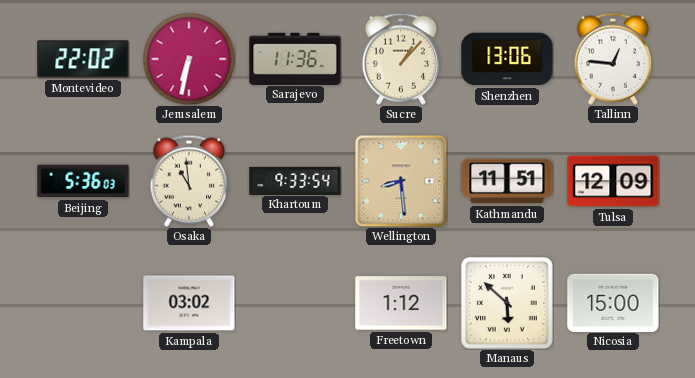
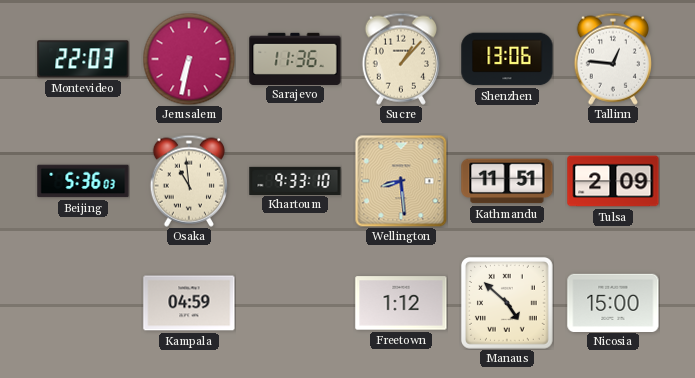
Montevideo: 22:02 -> 22:03 (83, 59)
Khartoum: 9:33:54 -> 9:33:10 (295, 180)
Tulsa: 12:09 -> 2:09 (613, 181)
Kampala: 03:02 -> 04:59 (189, 303)
Manaus: 5:52 -> 4:52 (507, 303)
